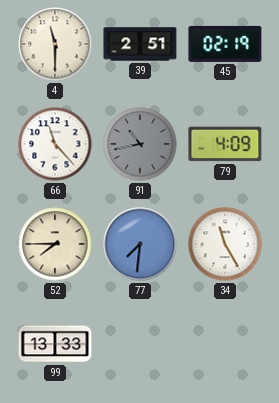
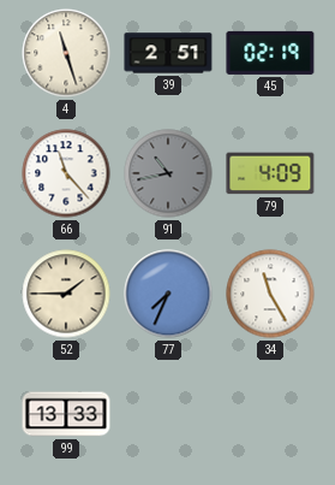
4: 11:30 -> 11:27 (66, 53)
52: 7:45 -> 1:45 (66, 294)
77: 7:31 -> 7:34 (168, 294)
